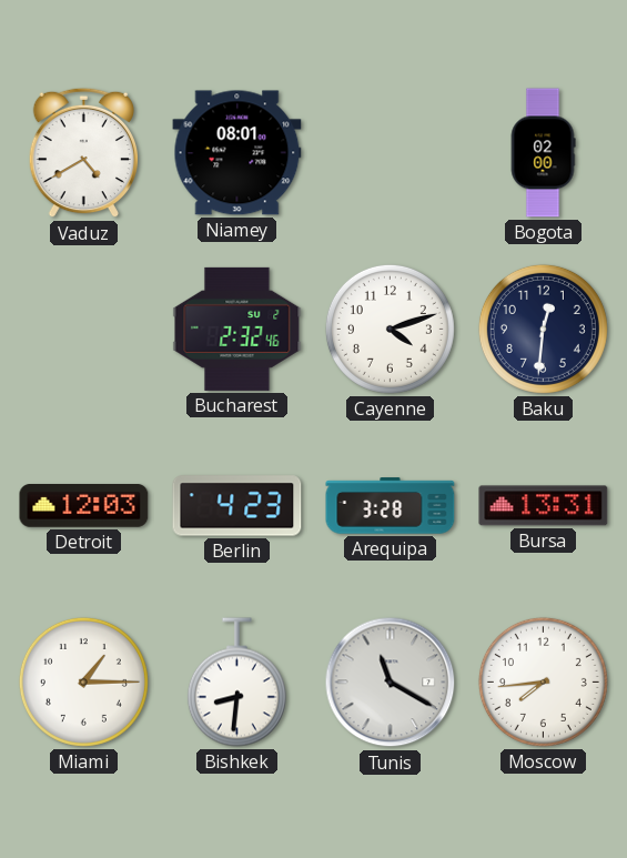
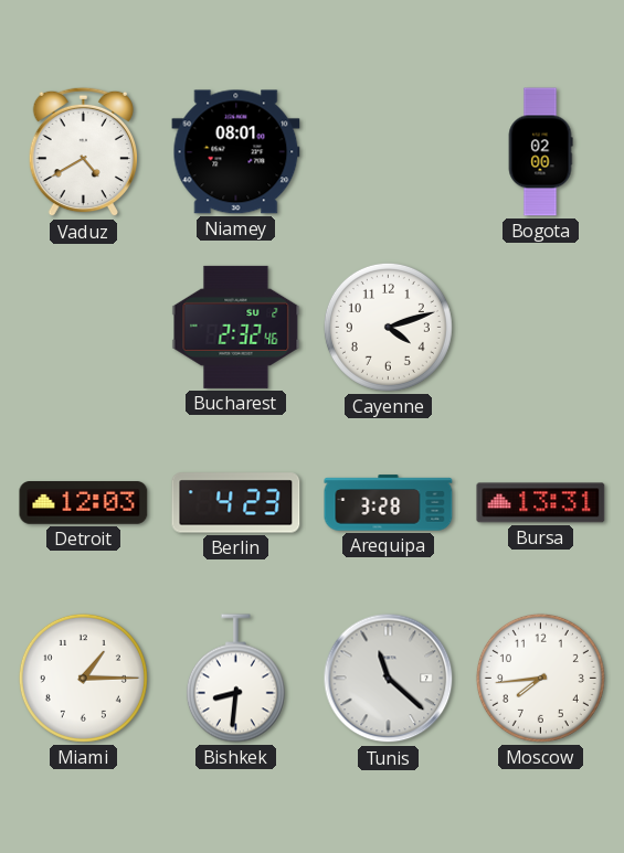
Baku: 12:31 -> none (543, 329)
Tunis: 11:20 -> 11:22 (389, 679)
